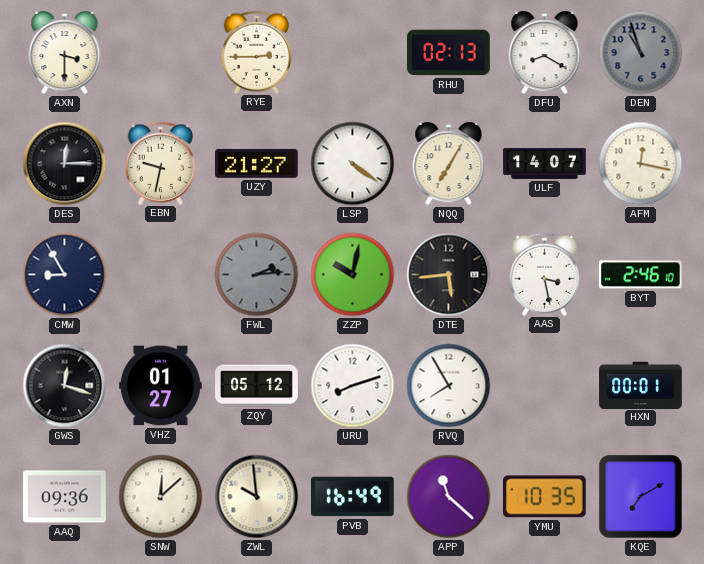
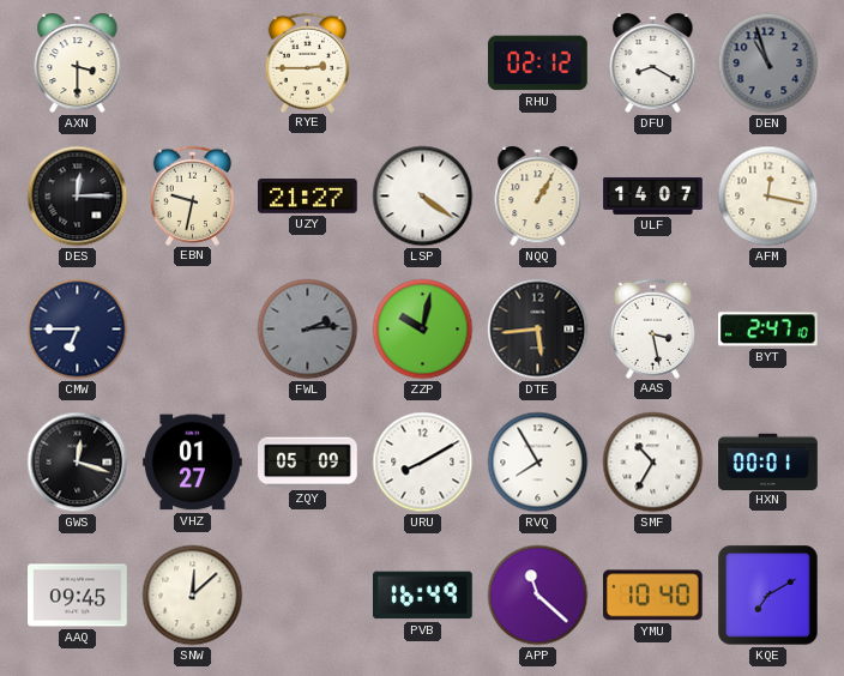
RHU: 02:13 -> 02:12 (538, 64)
NQQ: 7:05 -> 1:05 (538, 197)
CMW: 8:55 -> 6:45 (78, 330)
BYT: 2:46 -> 2:47 (768, 330)
ZQY: 05:12 -> 05:09 (308, 463)
URU: 8:12 -> 8:10 (423, 463)
SMF: none -> 10:35 (653, 463)
AAQ: 09:36 -> 09:45 (78, 596)
ZWL: 9:59 -> none (257, 497)
YMU: 10:35 -> 10:40 (652, 596)
